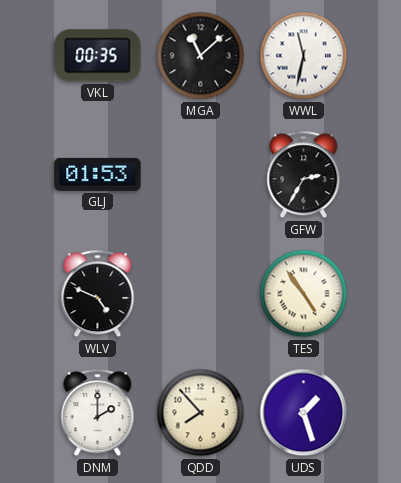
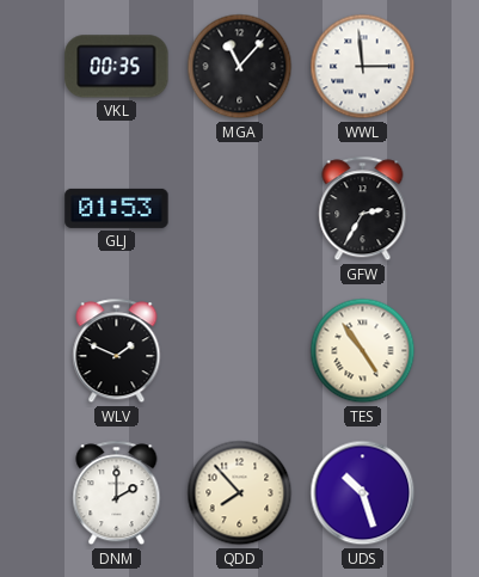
MGA: 11:08 -> 11:07 (240, 67)
WWL: 11:32 -> 2:59 (363, 67)
WLV: 4:49 -> 1:49 (117, 351)
UDS: 1:27 -> 10:27 (363, 493)
